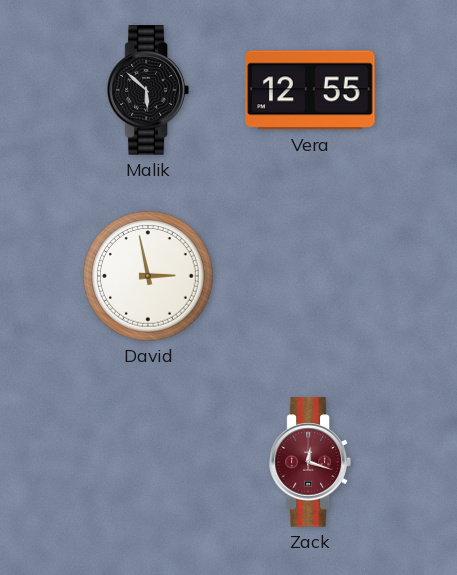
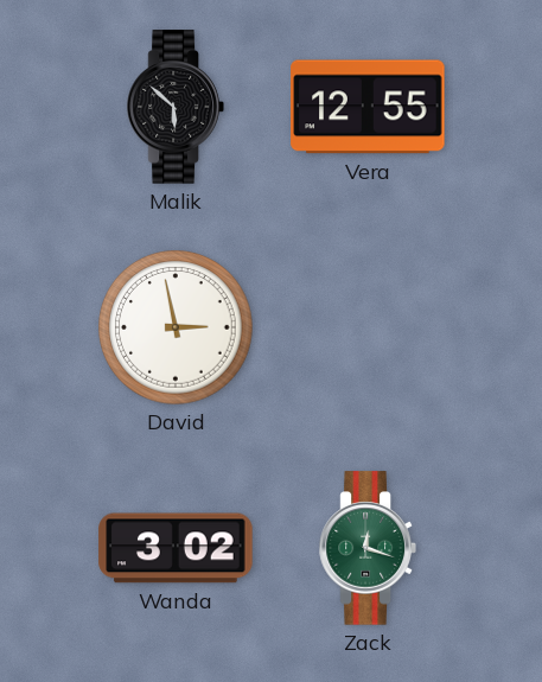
Wanda: none -> 3:02 (176, 548)
Zack dial: burgundy -> green (368, 548)
